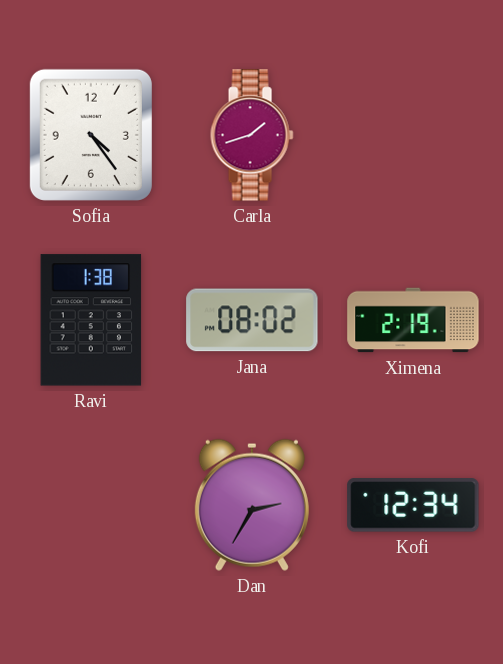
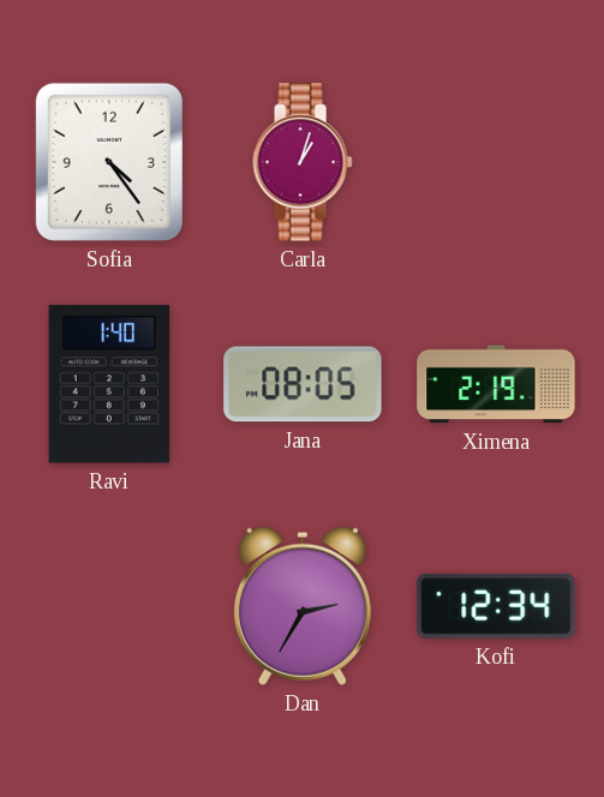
Carla: 1:42 -> 1:03 (303, 162)
Ravi: 1:38 -> 1:40 (109, 384)
Jana: 08:02 -> 08:05 (303, 384)
